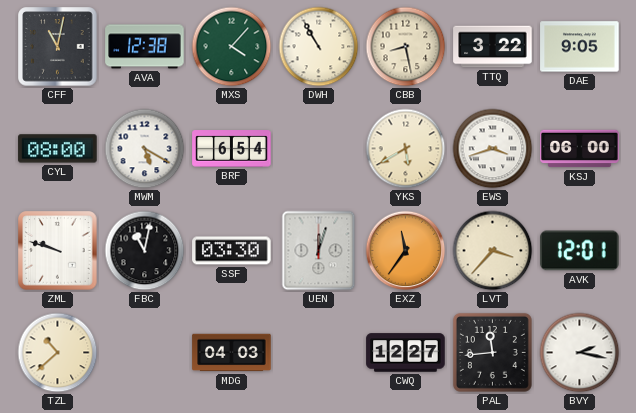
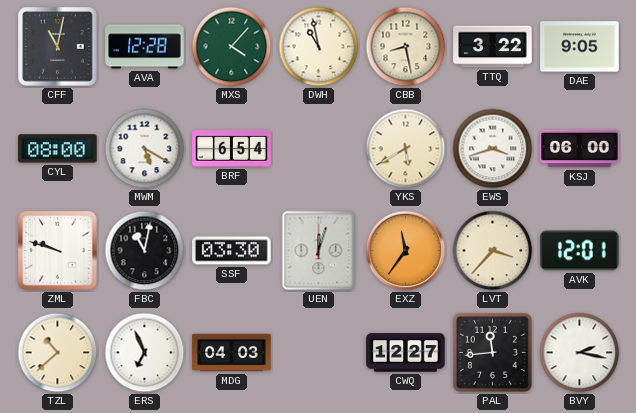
AVA: 12:38 -> 12:28 (145, 47)
DWH: 10:55 -> 10:58 (319, 47)
ERS: none -> 6:56 (145, 353)
